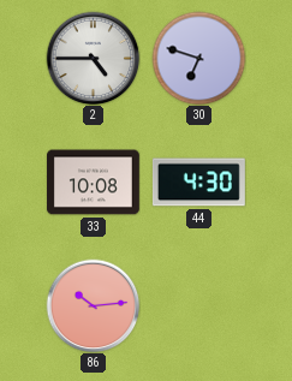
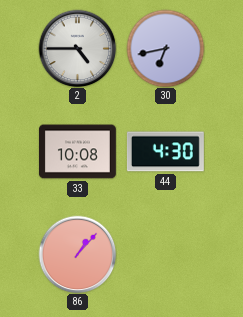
30: 6:48 -> 6:43 (165, 48)
86: 10:14 -> 1:07 (77, 254)
